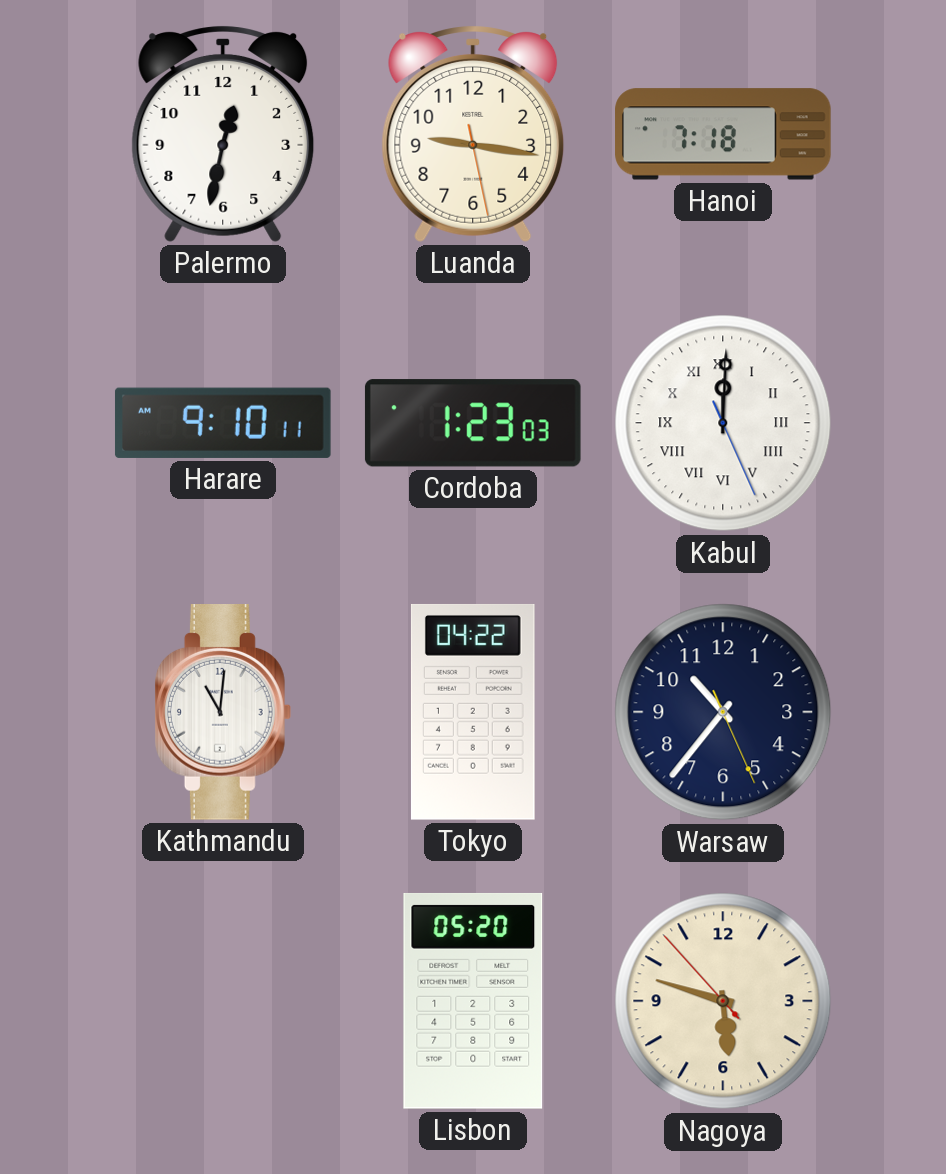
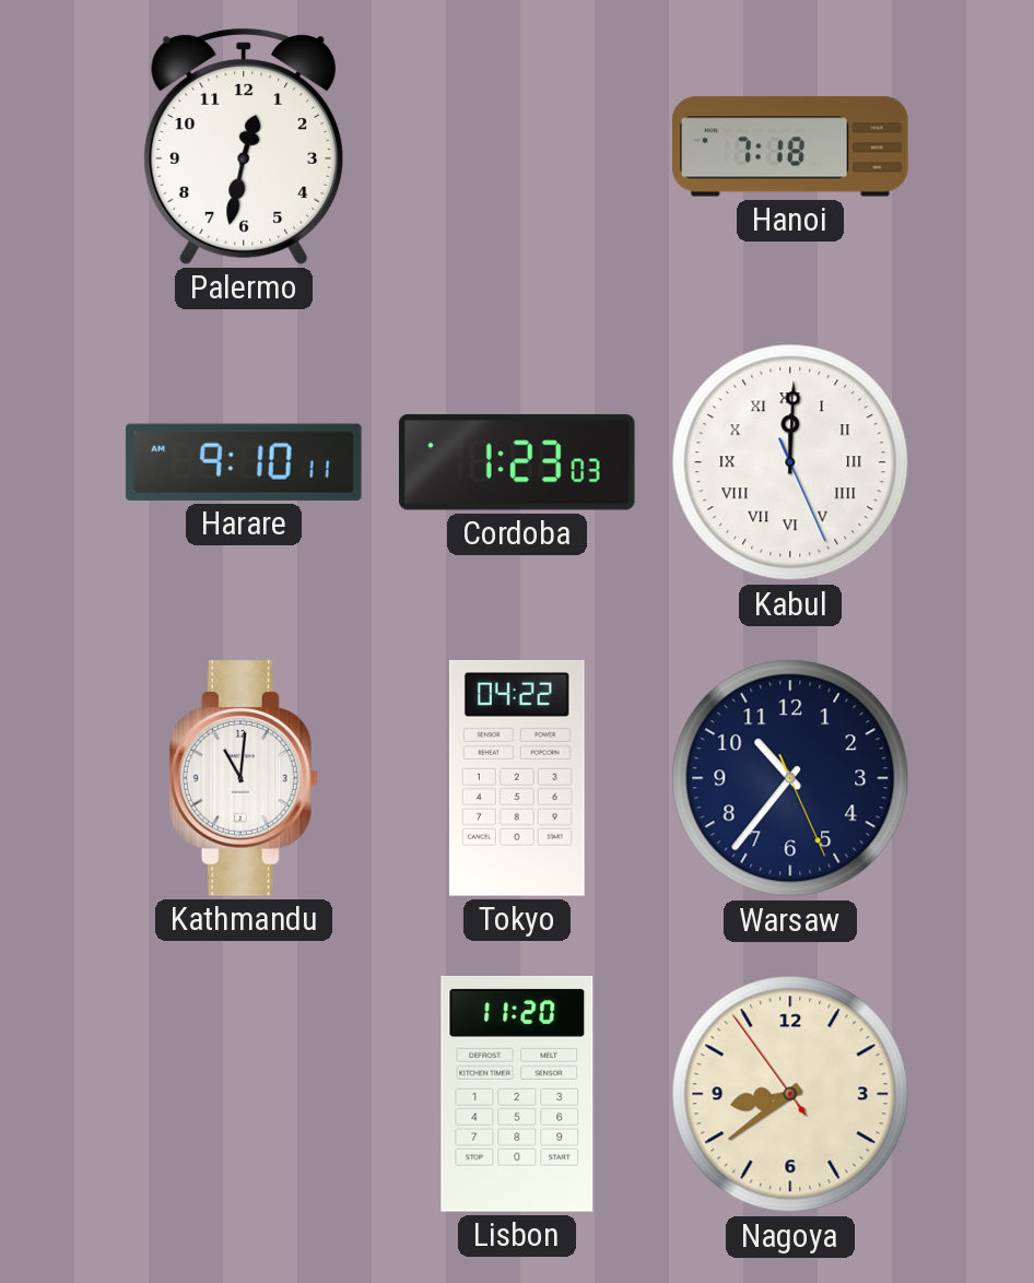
Luanda: 9:16 -> none (473, 134)
Lisbon: 05:20 -> 11:20 (517, 1094)
Nagoya: 5:47 -> 8:38 (790, 1094)
